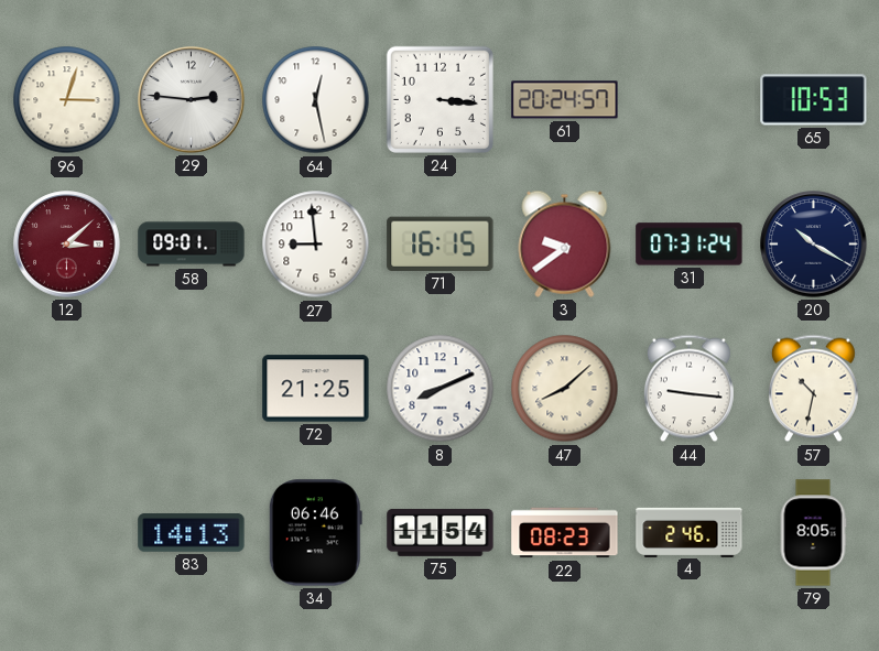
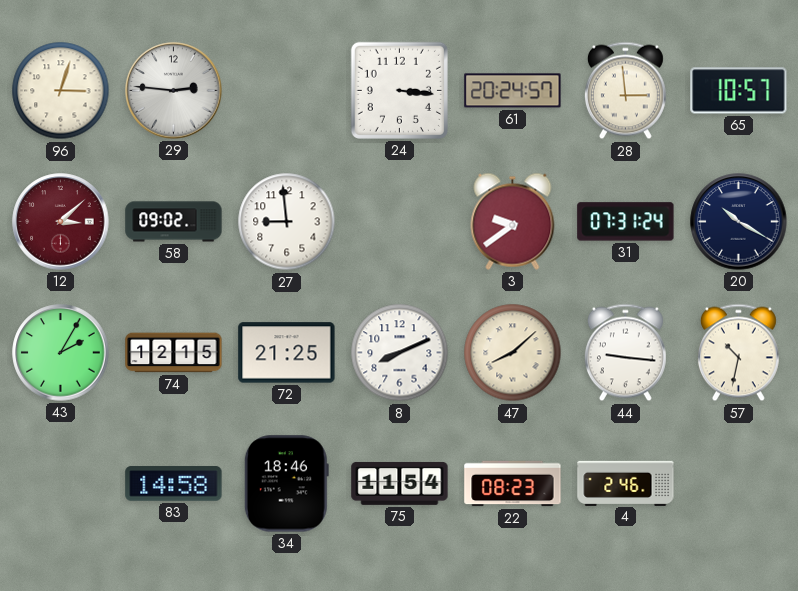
64: 12:28 -> none (316, 100)
28: none -> 2:59 (625, 91)
65: 10:53 -> 10:57 (739, 91)
58: 09:01 -> 09:02 (174, 222)
71: 16:15 -> none (441, 243)
43: none -> 2:05 (61, 353)
74: none -> 12:15 (174, 353)
83: 14:13 -> 14:58 (174, 484)
34: 06:46 -> 18:46 (286, 484)
79: 8:05 -> none (813, 533)
